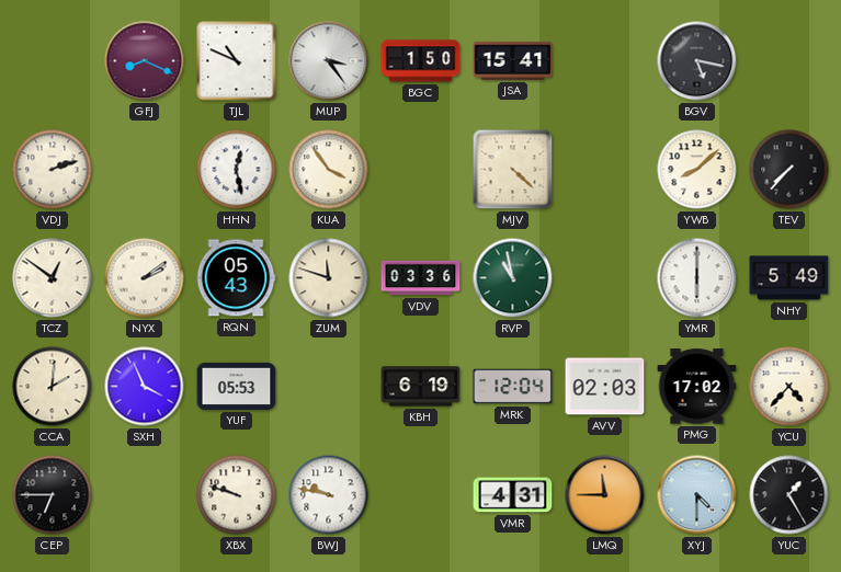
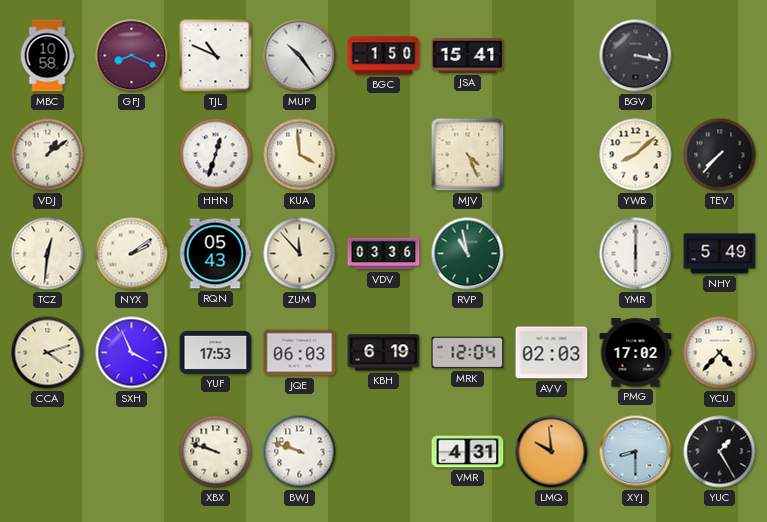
MBC: none -> 10:58 (47, 56)
MUP: 3:24 -> 10:24 (300, 56)
BGV: 5:17 -> 3:17 (636, 56)
VDJ: 2:12 -> 1:09 (48, 155)
HHN: 12:28 -> 12:33 (216, 155)
KUA: 3:54 -> 3:59 (300, 155)
MJV: 4:22 -> 4:26 (468, 155)
TCZ: 12:51 -> 12:31 (48, 254)
ZUM: 11:48 -> 11:53 (300, 254)
CCA: 2:01 -> 4:12 (48, 353)
YUF: 05:53 -> 17:53 (216, 352)
JQE: none -> 06:03 (300, 353)
CEP: 6:45 -> none (53, 495)
BWJ: 9:47 -> 9:48 (300, 452)
LMQ: 11:45 -> 9:59 (552, 452)
XYJ: 4:30 -> 8:30 (636, 452)
